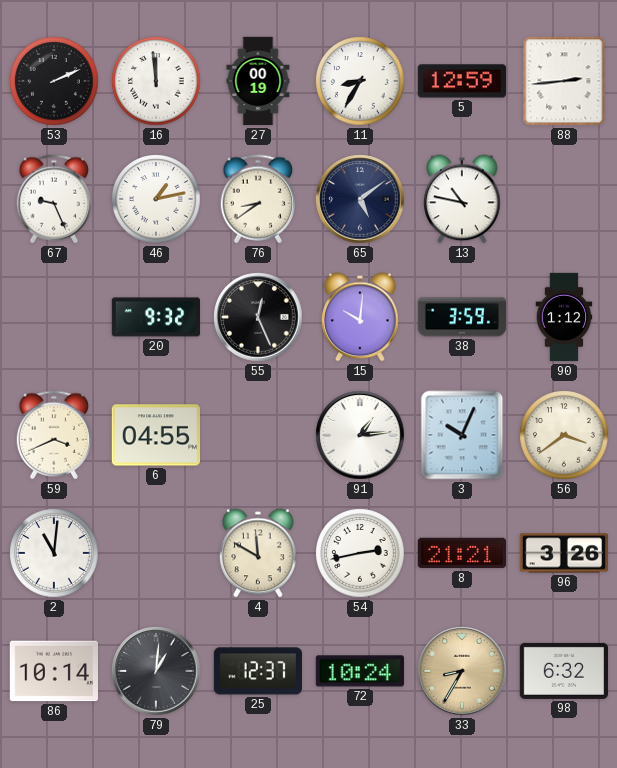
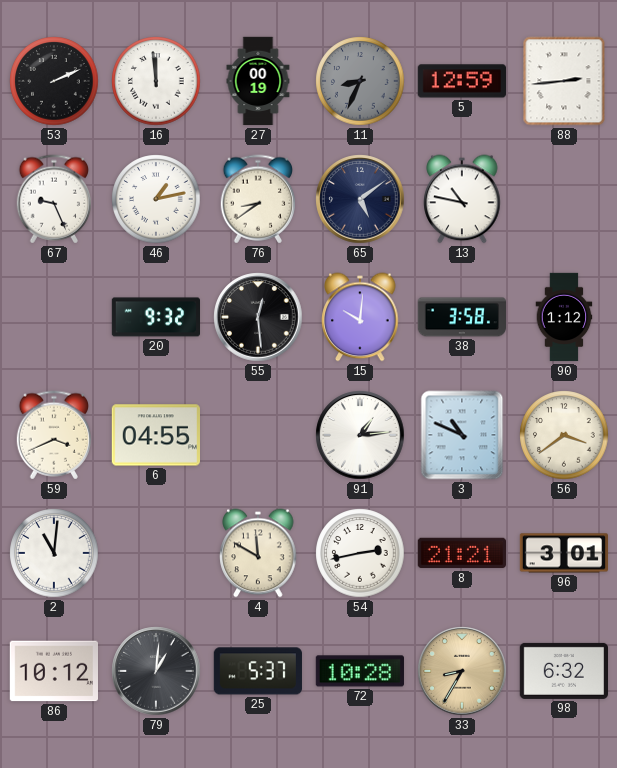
11: 8:35 -> 8:34 (360, 81)
11 dial: white -> grey (360, 81)
55: 12:26 -> 12:29 (258, 317)
38: 3:59 -> 3:58 (461, 317)
3: 10:04 -> 10:49 (462, 435)
96: 3:26 -> 3:01 (563, 553)
86: 10:14 -> 10:12 (53, 671)
25: 12:37 -> 5:37 (257, 671)
72: 10:24 -> 10:28 (360, 671)
